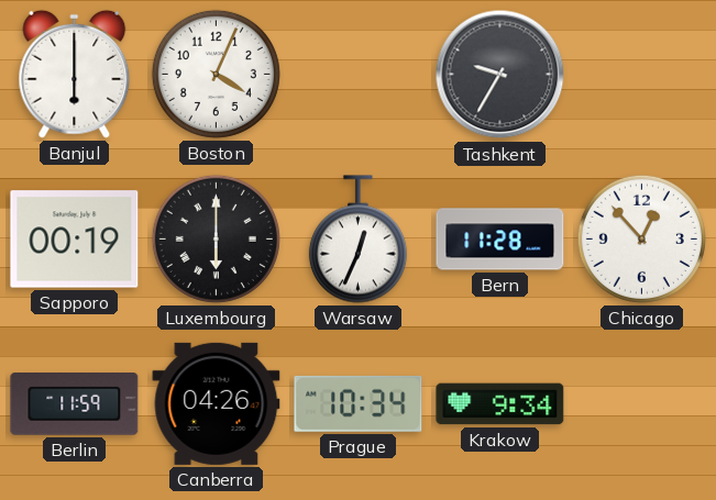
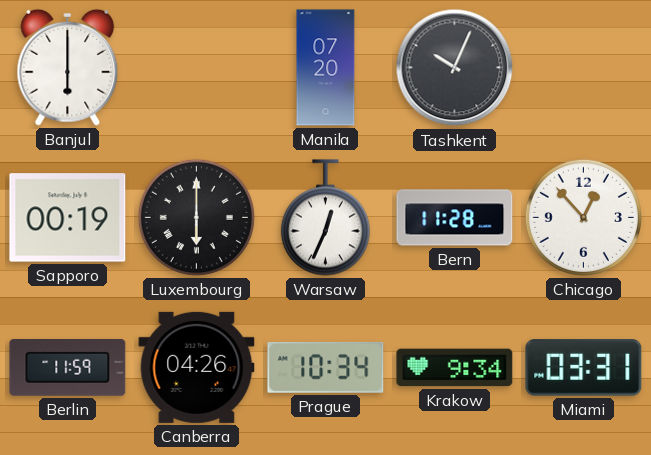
Boston: 4:04 -> none (216, 74)
Manila: none -> 07:20 (326, 68)
Tashkent: 9:35 -> 10:04 (455, 68)
Miami: none -> 03:31 (584, 368)
